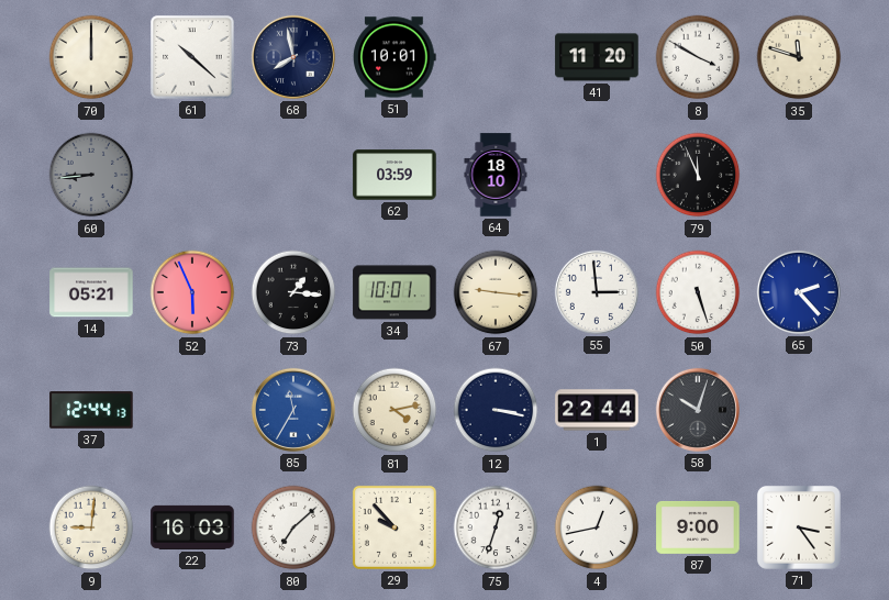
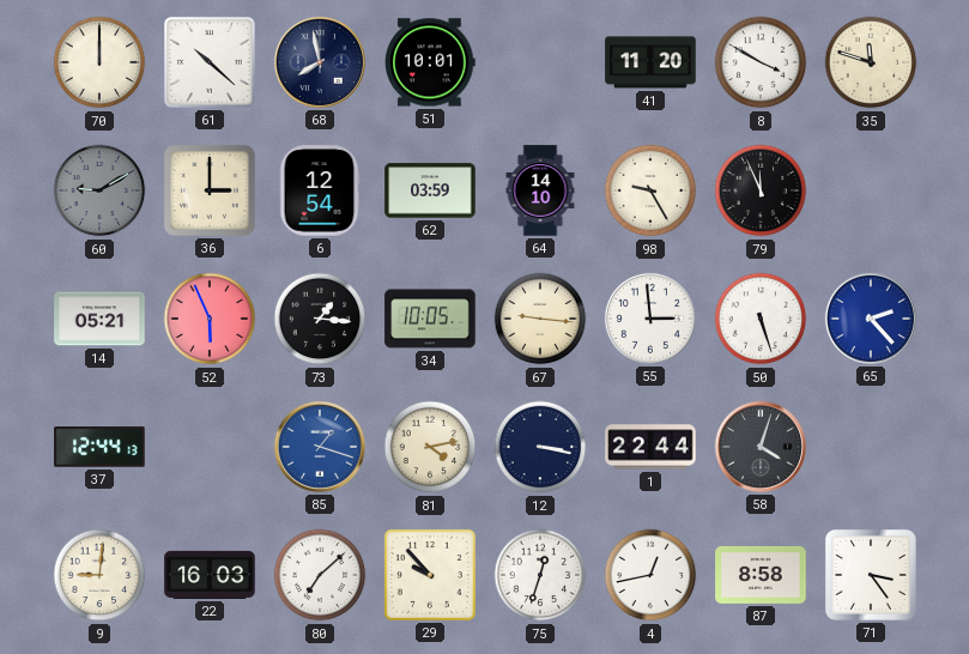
60: 8:44 -> 9:10 (99, 190)
36: none -> 3:00 (210, 190)
6: none -> 12:54 (320, 190)
64: 18:10 -> 14:10 (540, 190)
98: none -> 9:25 (650, 190)
34: 10:01 -> 10:05 (430, 319)
85: 11:35 -> 1:18 (320, 447)
58: 10:03 -> 4:03 (761, 447)
87: 9:00 -> 8:58 (761, 575)
